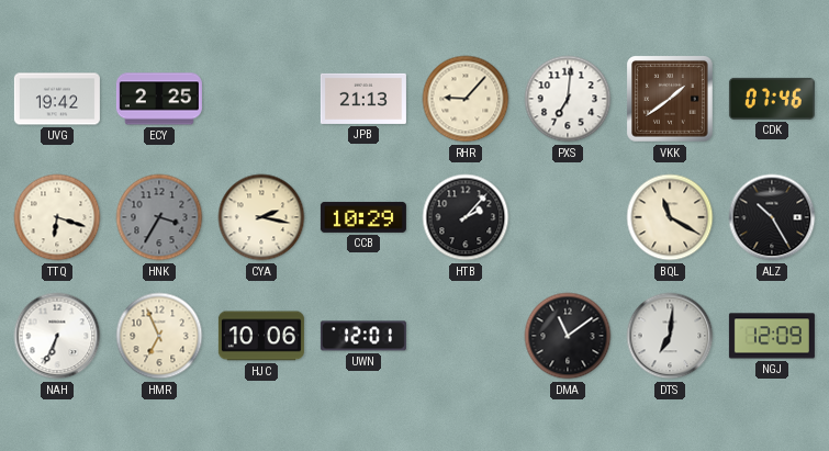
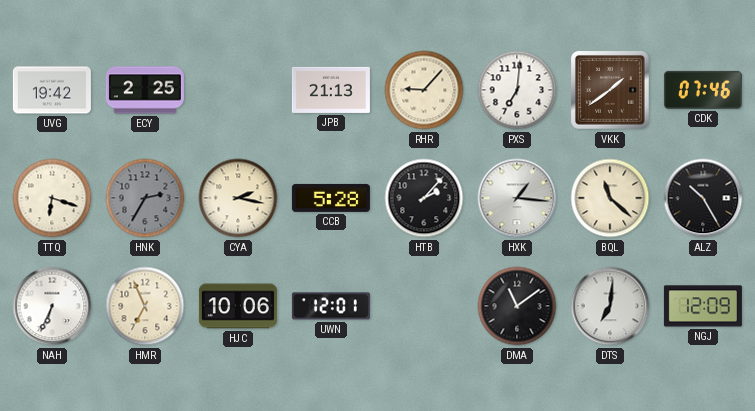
HNK: 3:35 -> 2:35 (145, 198)
CCB: 10:29 -> 5:28 (331, 198)
HXK: none -> 1:16 (517, 198)
BQL: 11:20 -> 11:22 (610, 198)
